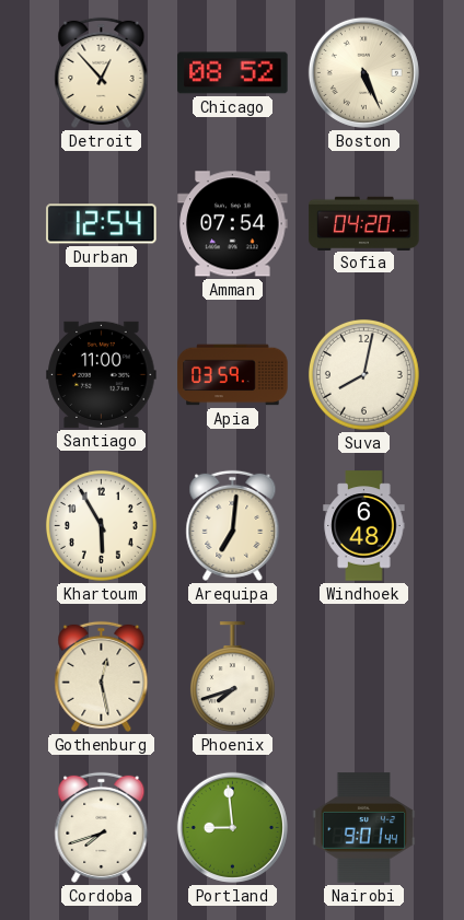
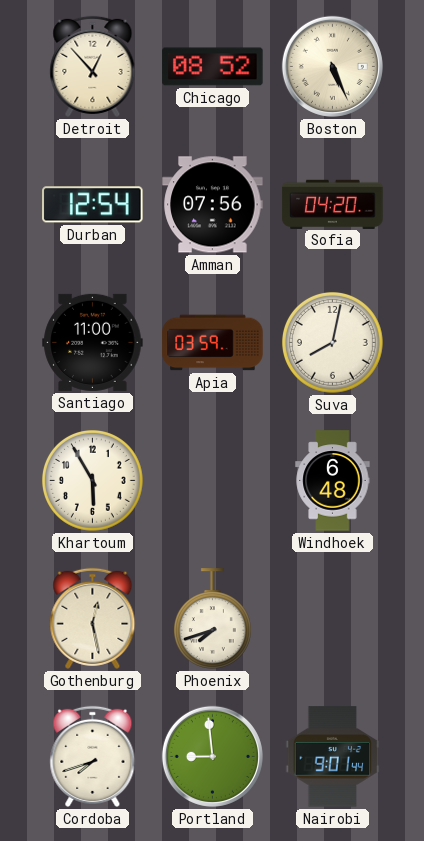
Amman: 07:54 -> 07:56 (213, 205)
Arequipa: 7:01 -> none (233, 525)
